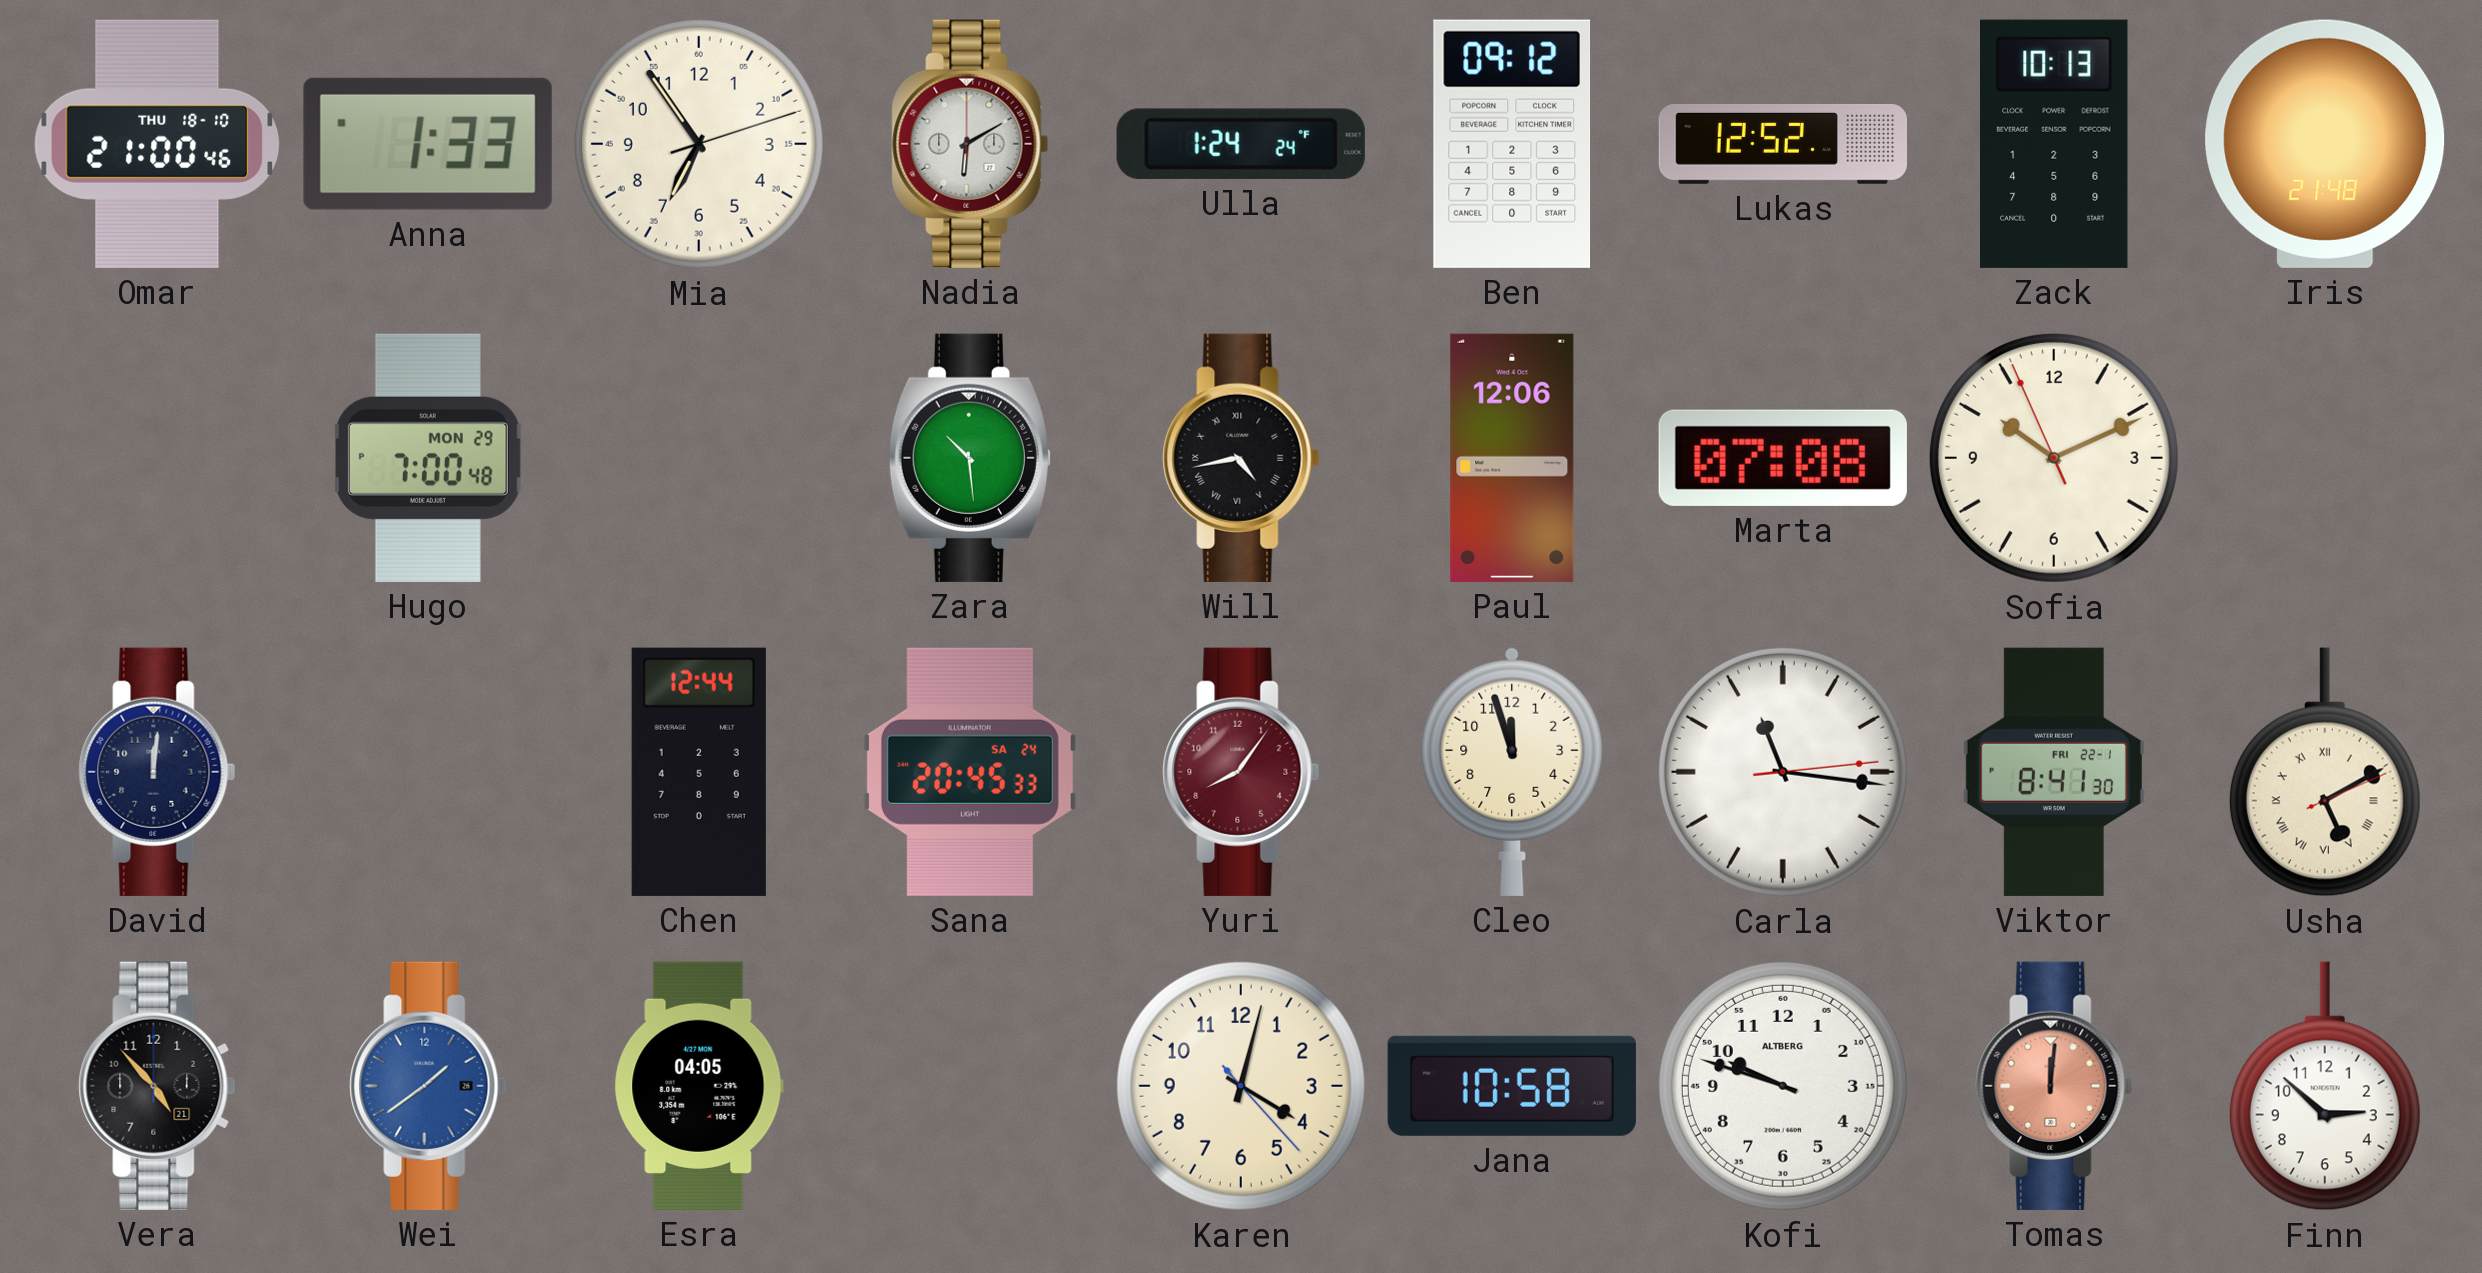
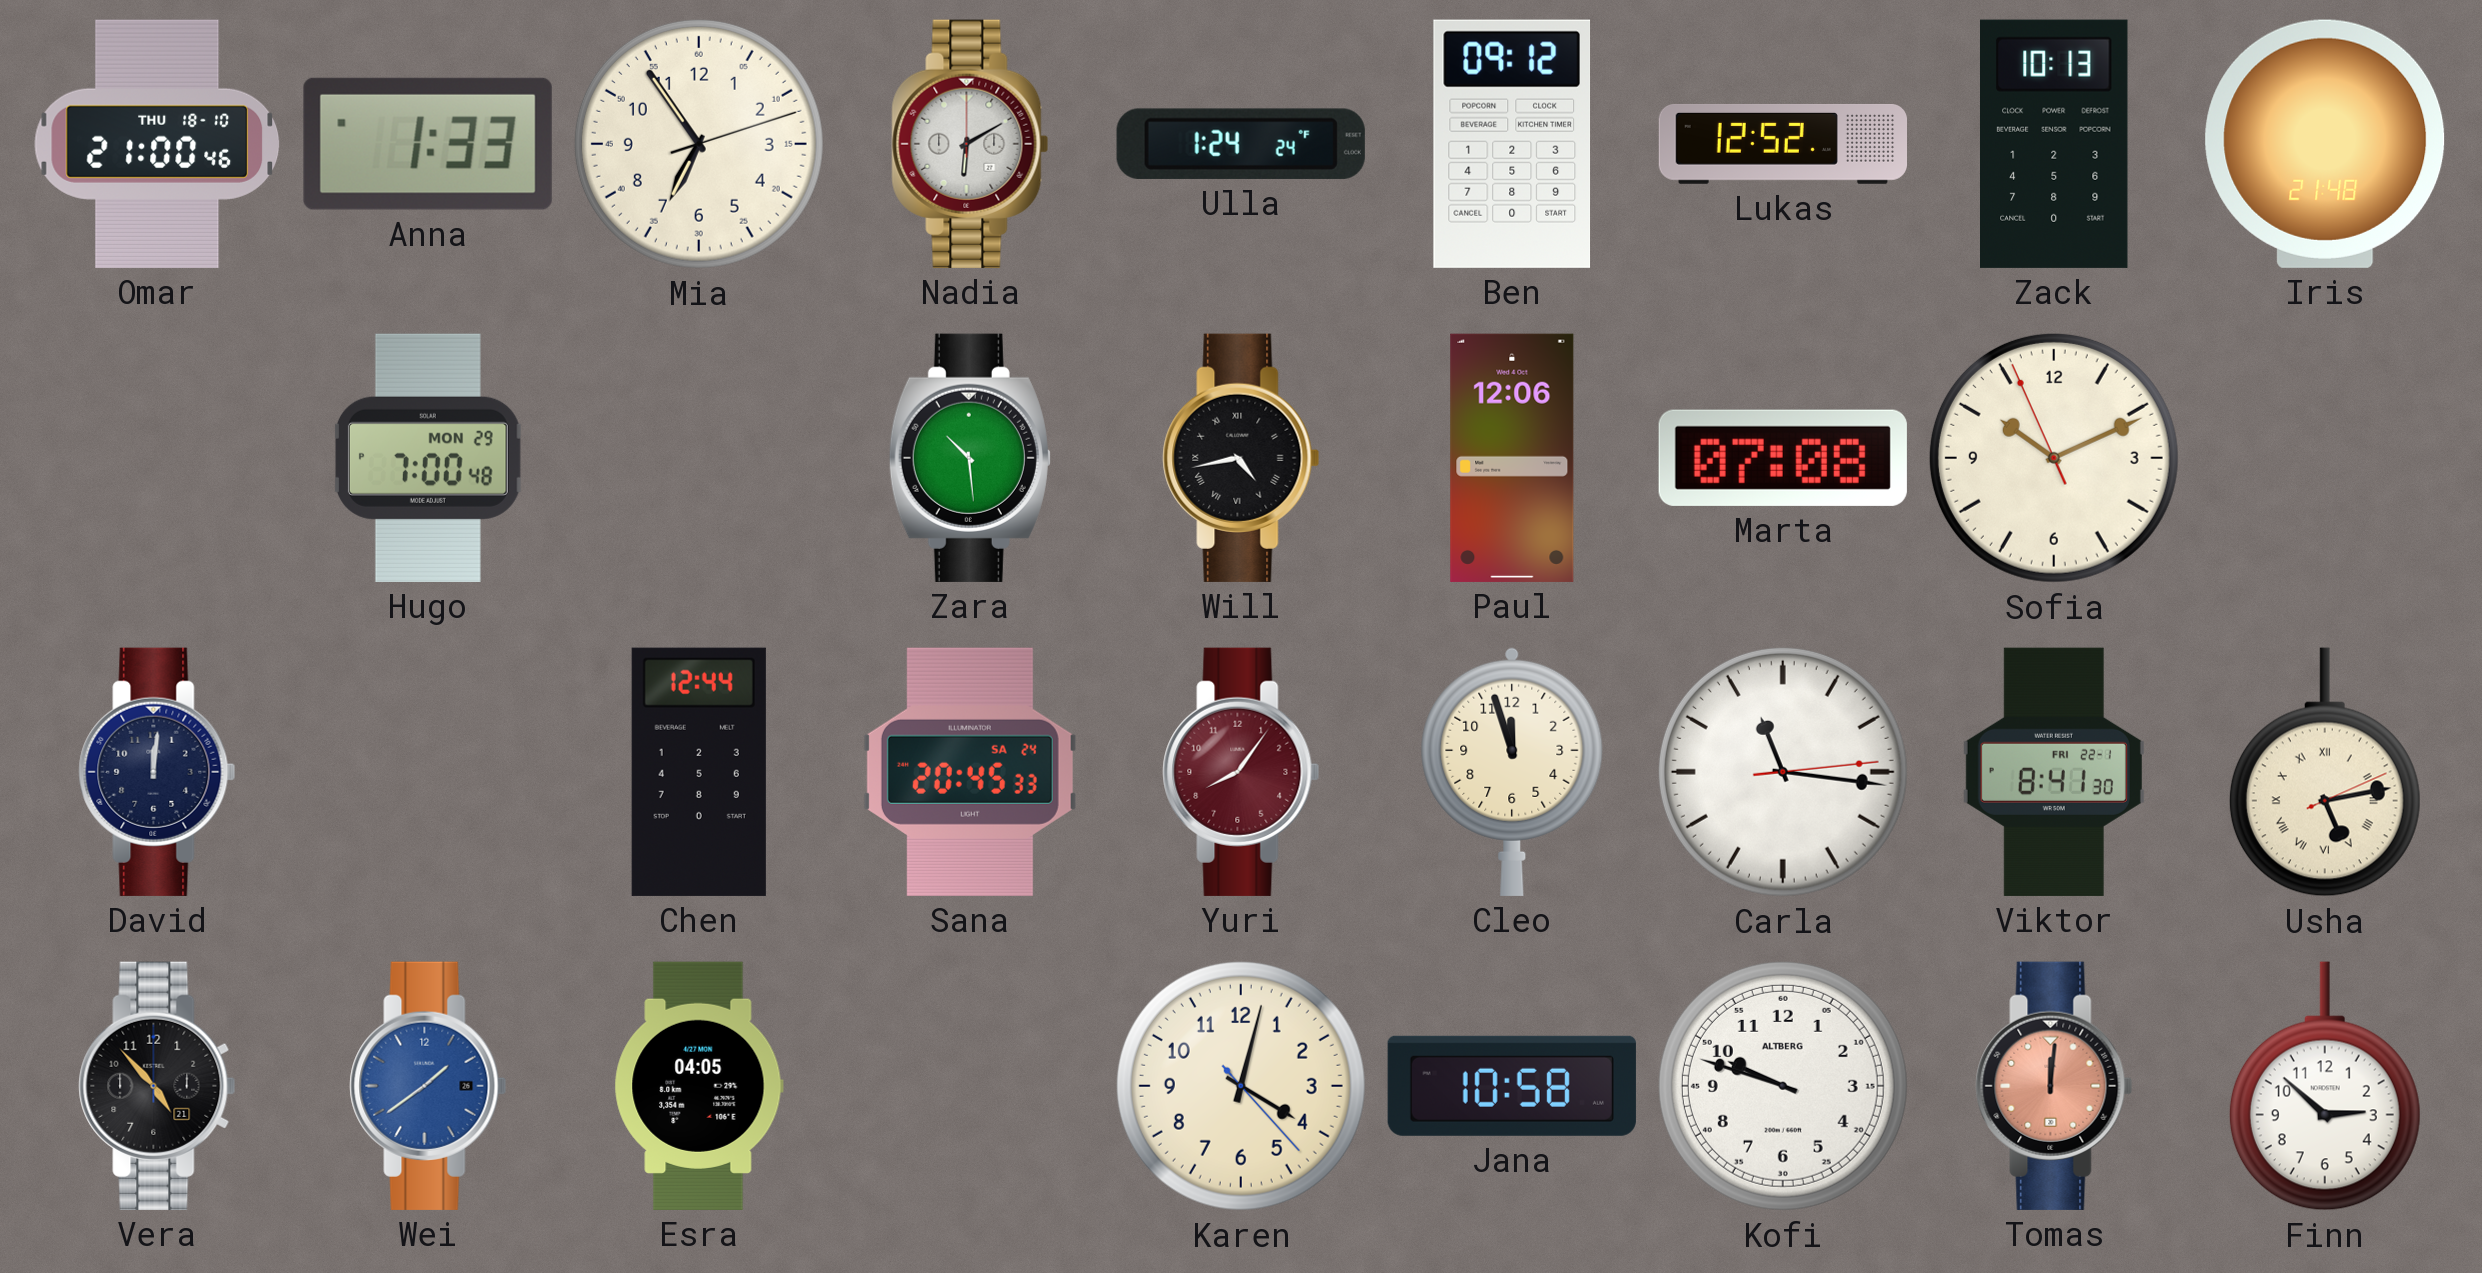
Usha: 5:10 -> 5:13 (2325, 772)
